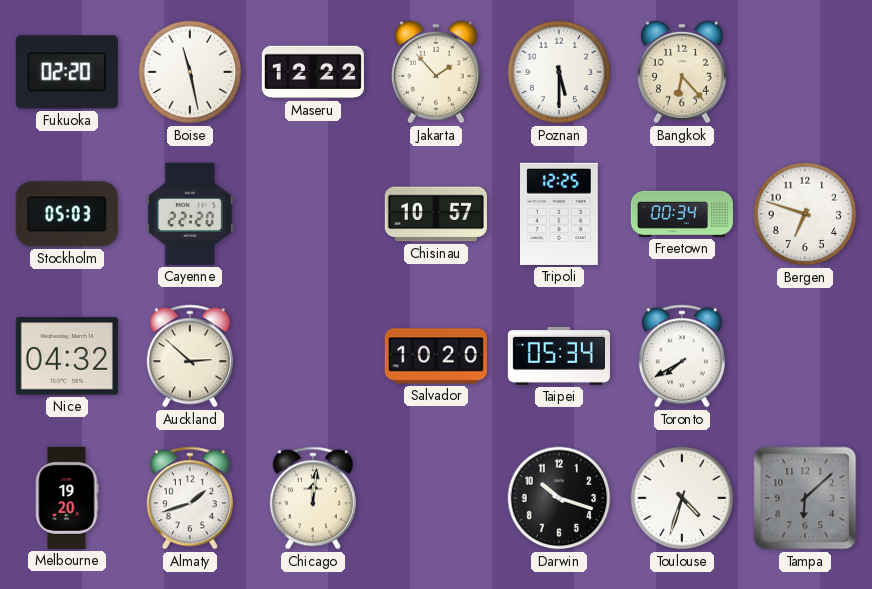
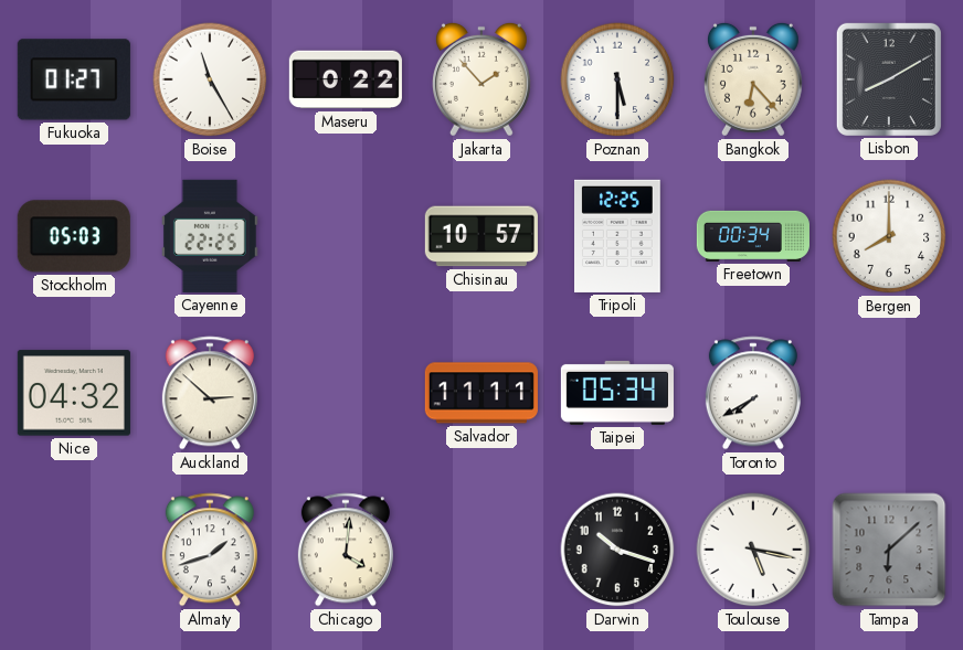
Fukuoka: 02:20 -> 01:27 (74, 79)
Boise: 11:28 -> 11:25 (210, 79)
Maseru: 12:22 -> 0:22 (346, 79)
Lisbon: none -> 8:10 (889, 79)
Cayenne: 22:20 -> 22:25 (210, 236)
Bergen: 6:48 -> 8:00 (889, 236)
Salvador: 10:20 -> 11:11 (481, 393)
Melbourne: 19:20 -> none (67, 498)
Chicago: 12:01 -> 4:01 (346, 550)
Toulouse: 4:33 -> 5:17 (753, 550)
